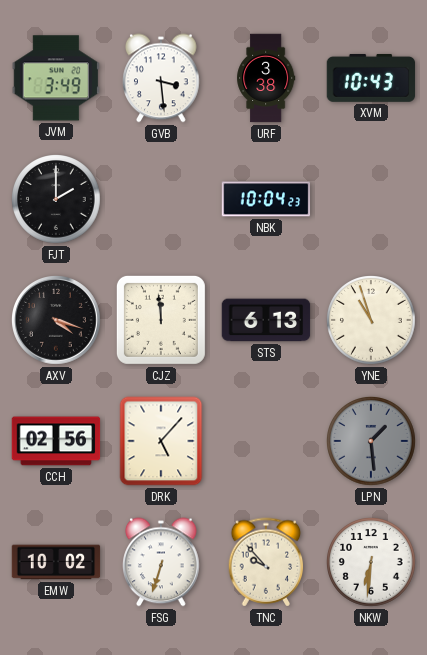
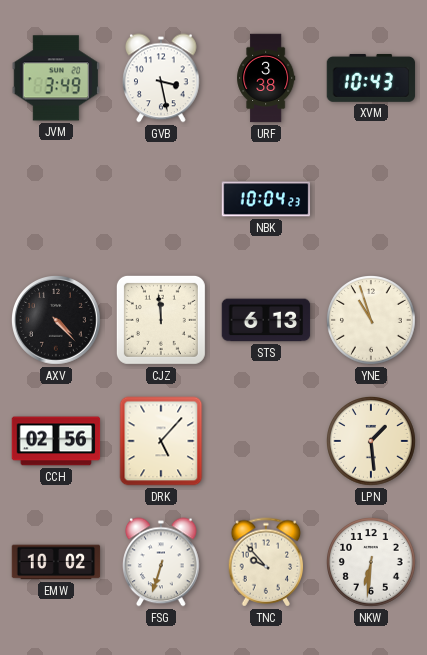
GVB: 3:29 -> 3:28 (161, 78)
FJT: 2:00 -> none (57, 200)
AXV: 4:18 -> 4:23 (57, 321)
LPN dial: grey -> cream (372, 442)
